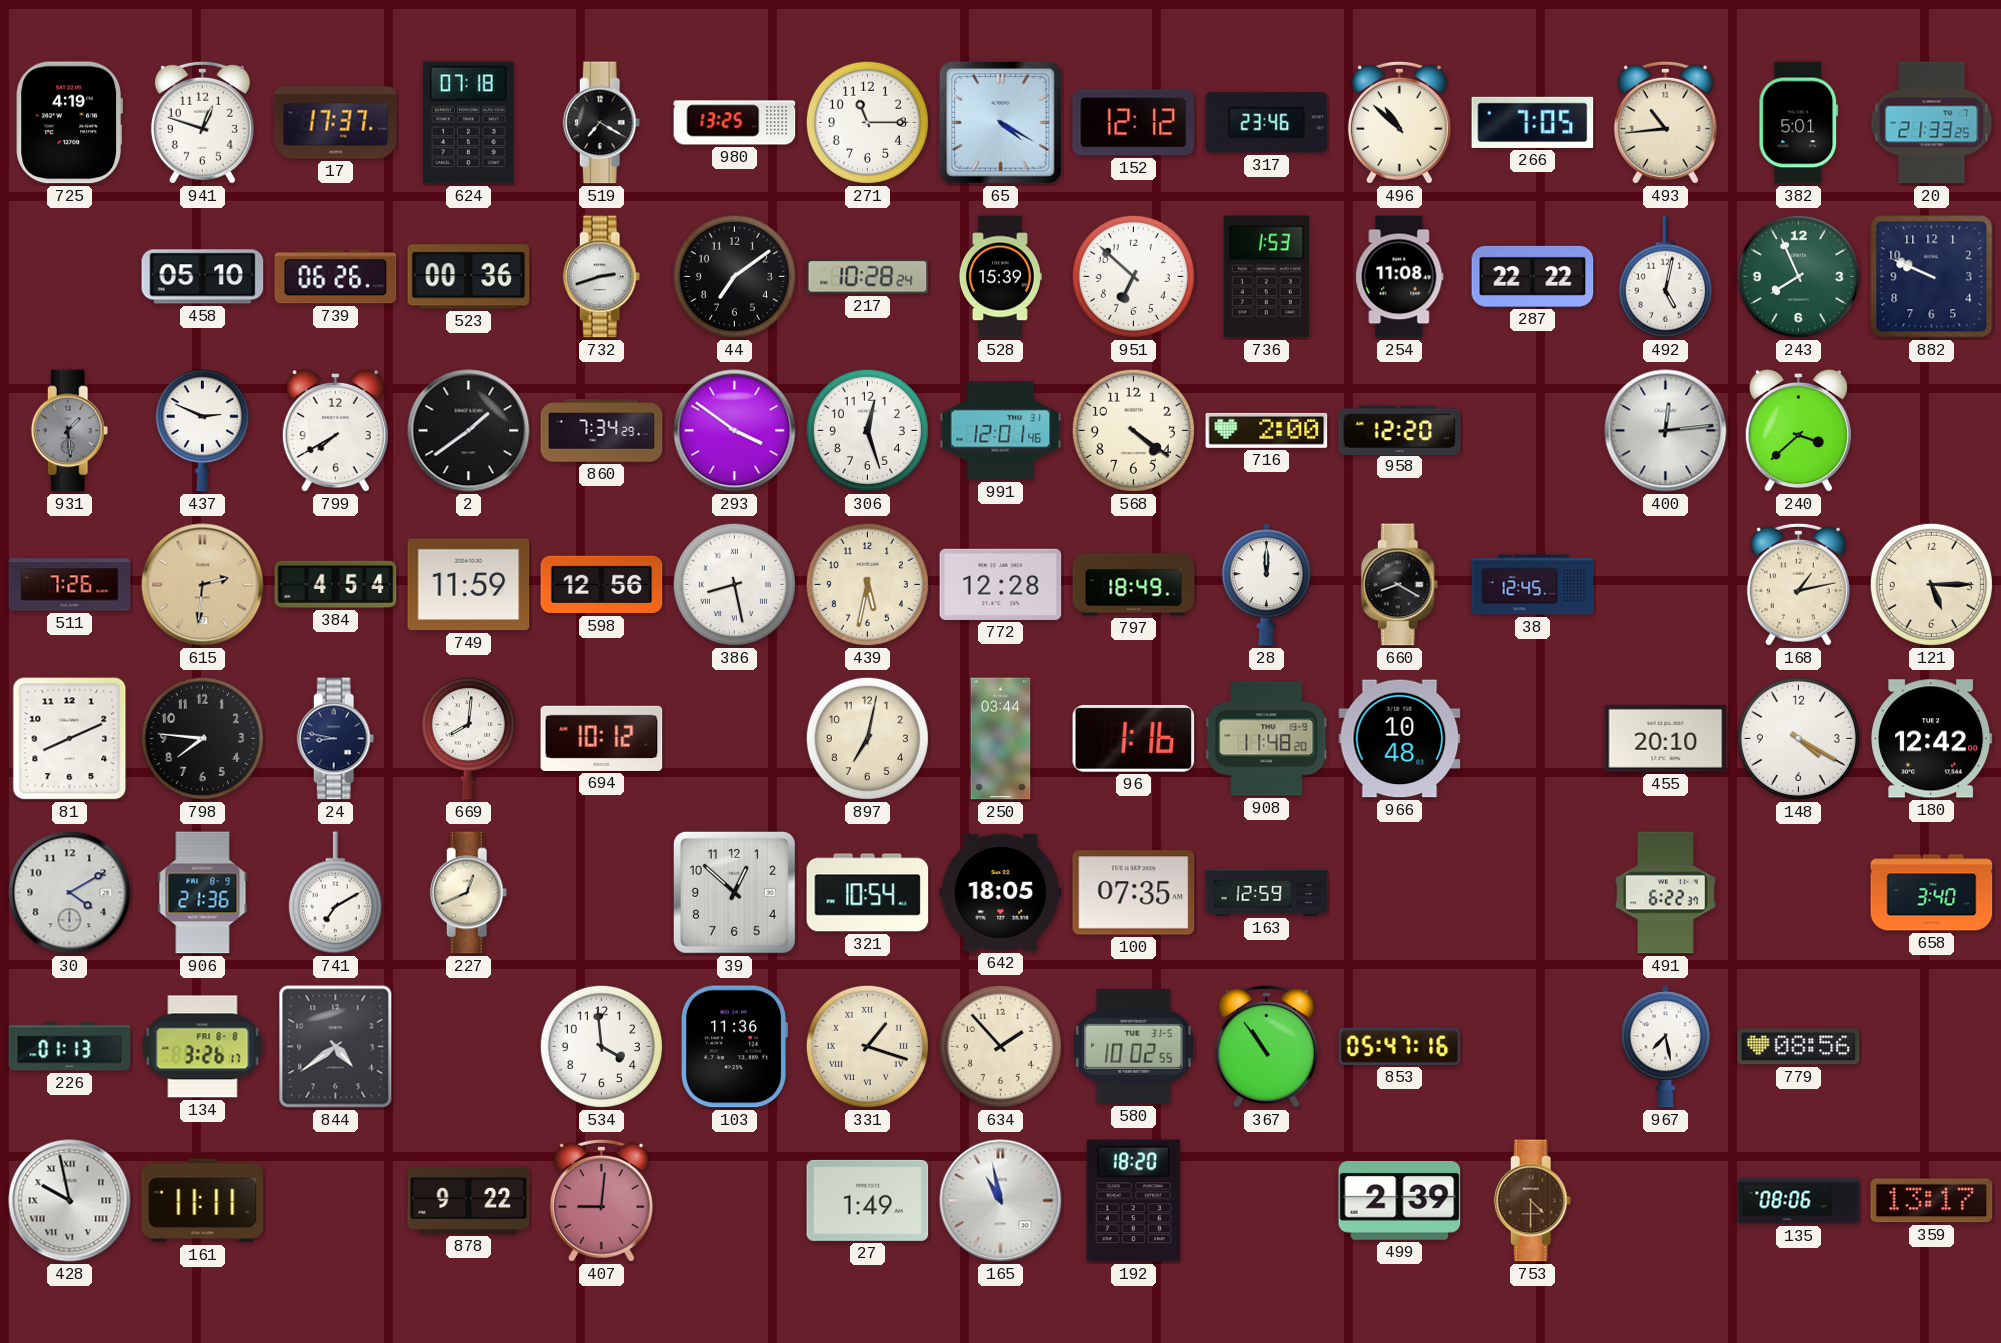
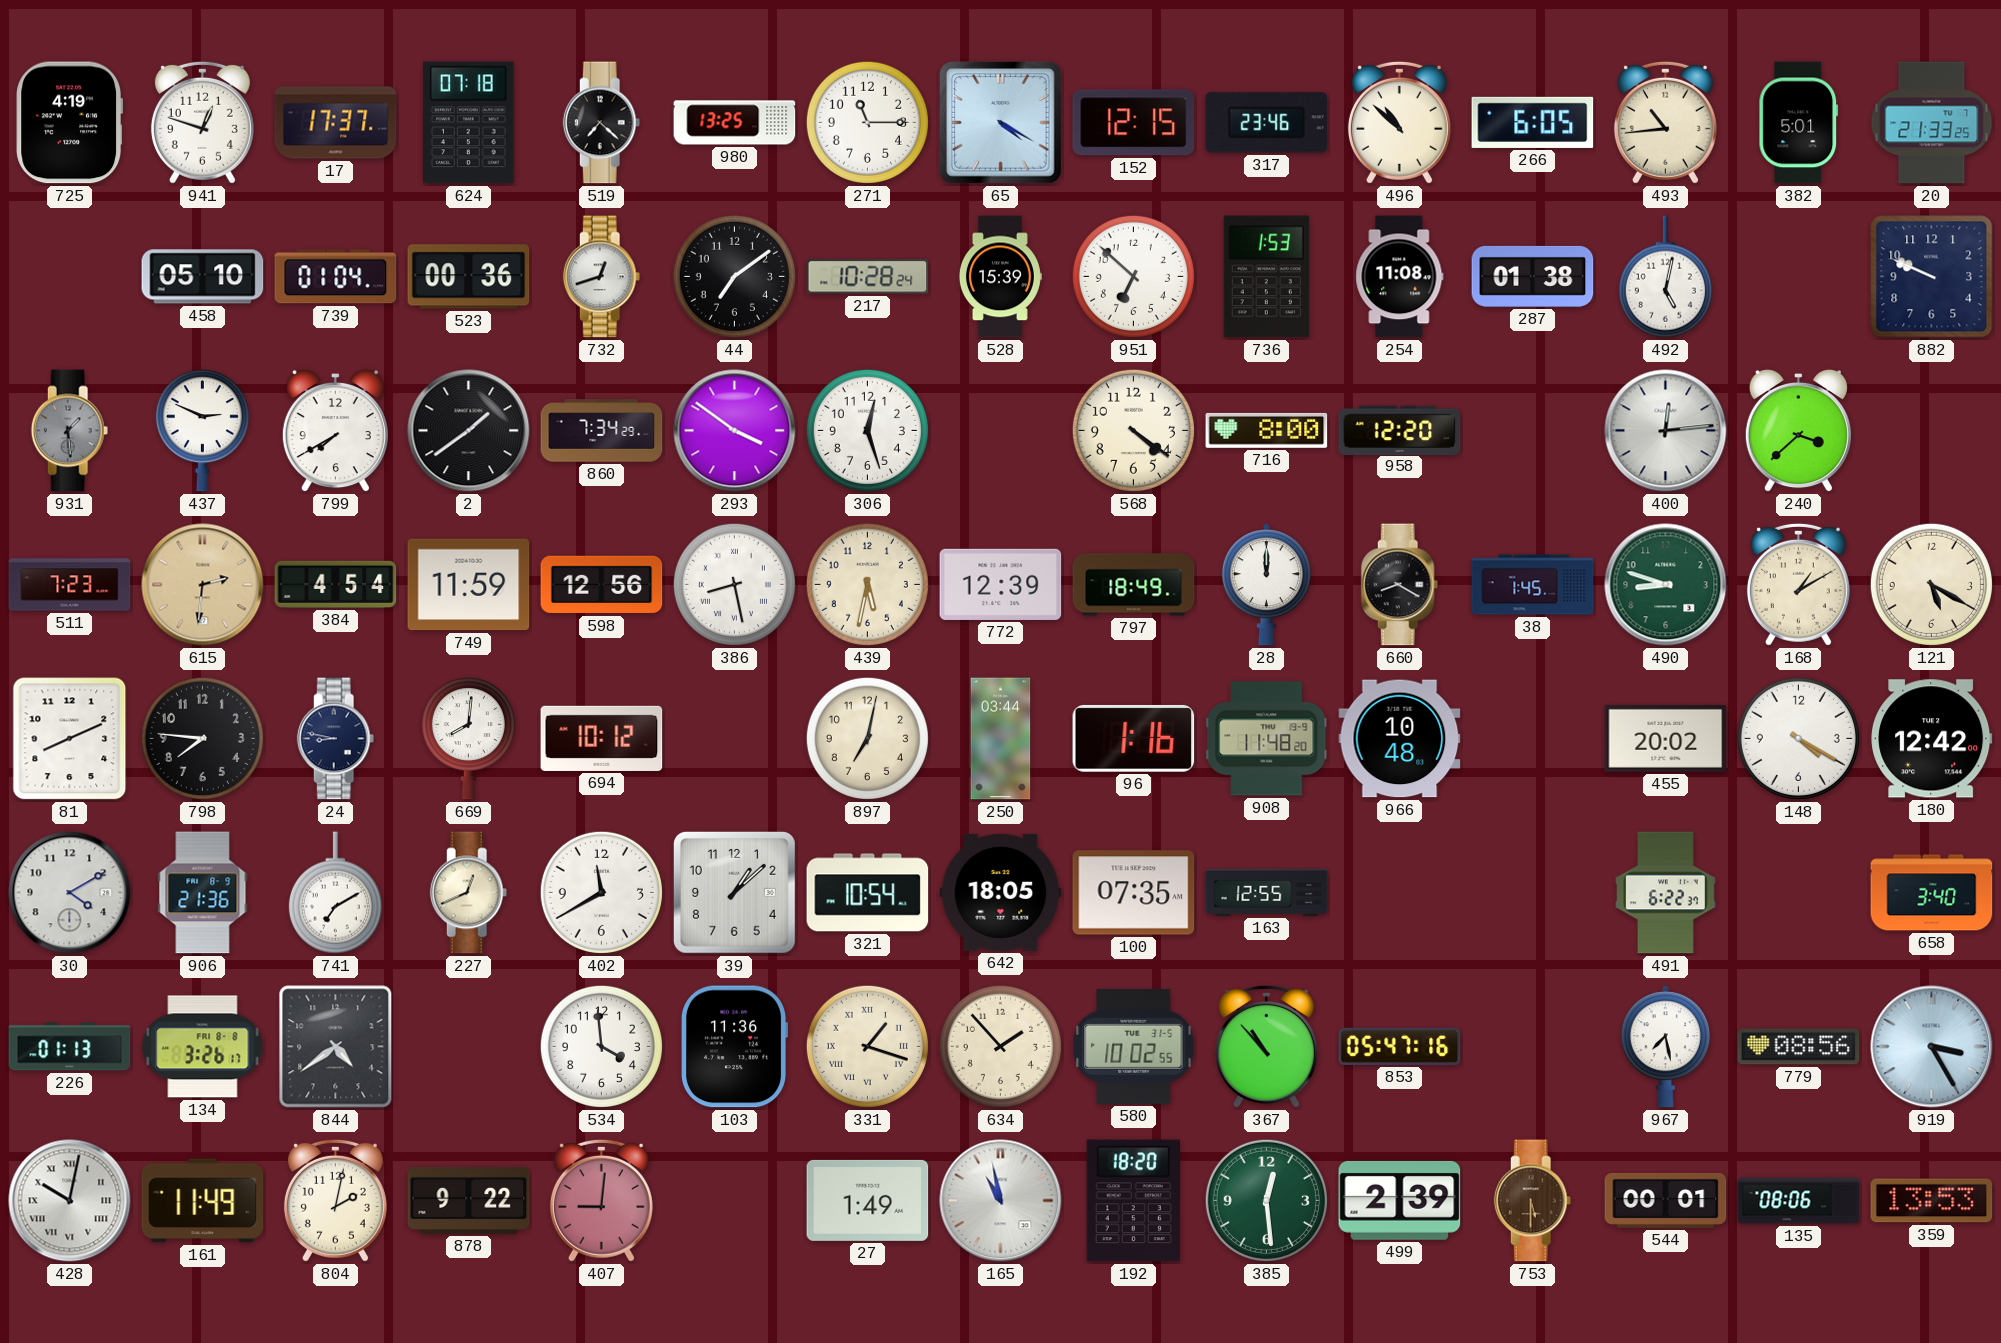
519: 7:20 -> 7:22 (602, 123)
152: 12:12 -> 12:15 (1134, 123)
266: 7:05 -> 6:05 (1533, 122)
739: 06:26 -> 01:04 (336, 277)
732: 2:42 -> 12:42 (602, 277)
287: 22:22 -> 01:38 (1533, 276)
243: 7:56 -> none (1798, 276)
991: 12:01 -> none (1001, 431)
716: 2:00 -> 8:00 (1267, 430)
511: 7:26 -> 7:23 (70, 585)
772: 12:28 -> 12:39 (1001, 584)
38: 12:45 -> 1:45 (1533, 585)
490: none -> 8:48 (1666, 585)
168: 1:13 -> 1:10 (1798, 584)
121: 5:15 -> 5:20 (1931, 584)
455: 20:10 -> 20:02 (1666, 738)
402: none -> 11:40 (601, 892)
39: 12:52 -> 1:08 (734, 892)
163: 12:59 -> 12:55 (1267, 892)
367: 10:54 -> 10:53 (1266, 1046)
919: none -> 3:25 (1932, 1047)
428: 9:58 -> 10:02 (70, 1201)
161: 11:11 -> 11:49 (203, 1201)
804: none -> 2:02 (335, 1200)
385: none -> 12:29 (1266, 1200)
753: 4:30 -> 5:30 (1533, 1201)
544: none -> 00:01 (1666, 1200)
359: 13:17 -> 13:53 (1932, 1201)
